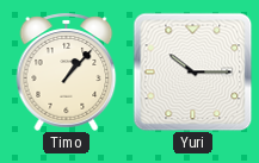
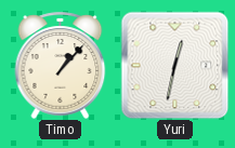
Yuri: 10:15 -> 12:32 (174, 65)
